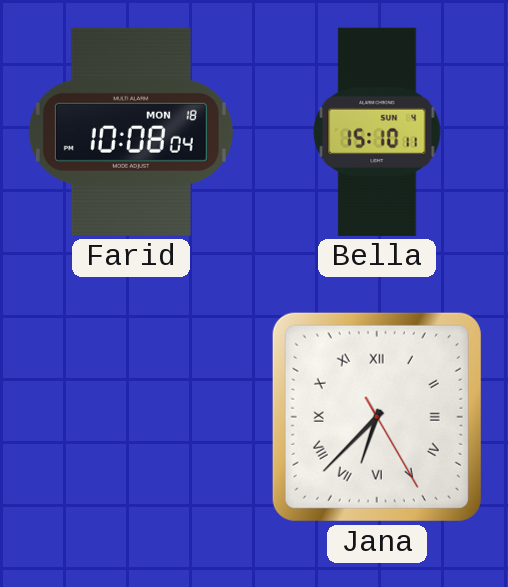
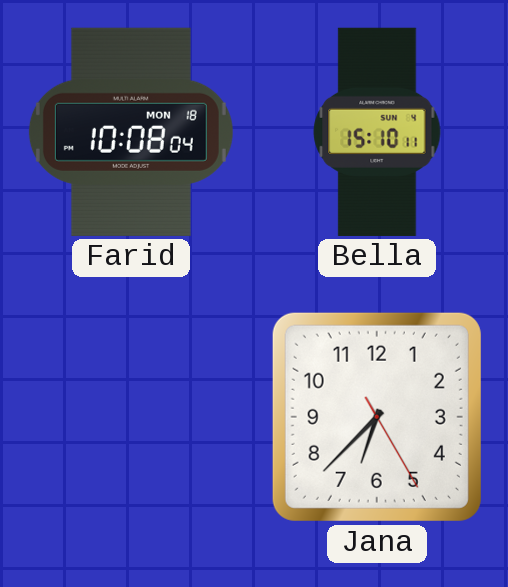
Jana numerals: Roman -> Arabic (377, 417)
